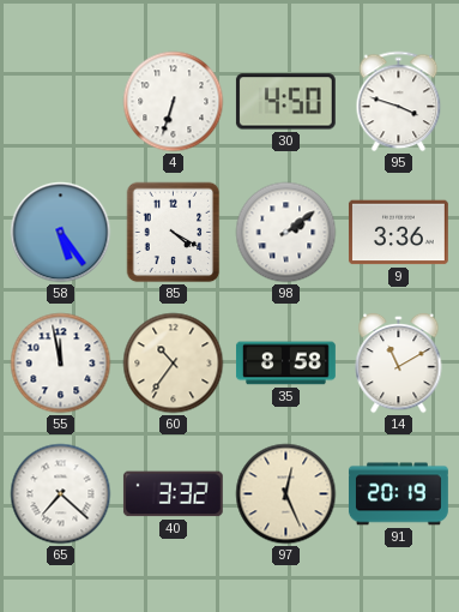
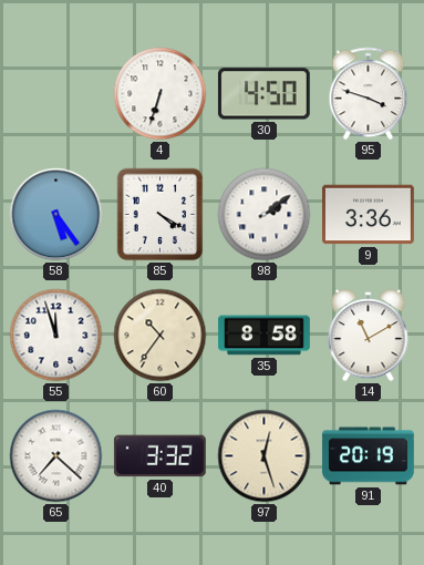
55: 11:58 -> 11:57 (56, 336)
97: 12:26 -> 12:27 (265, 456)
